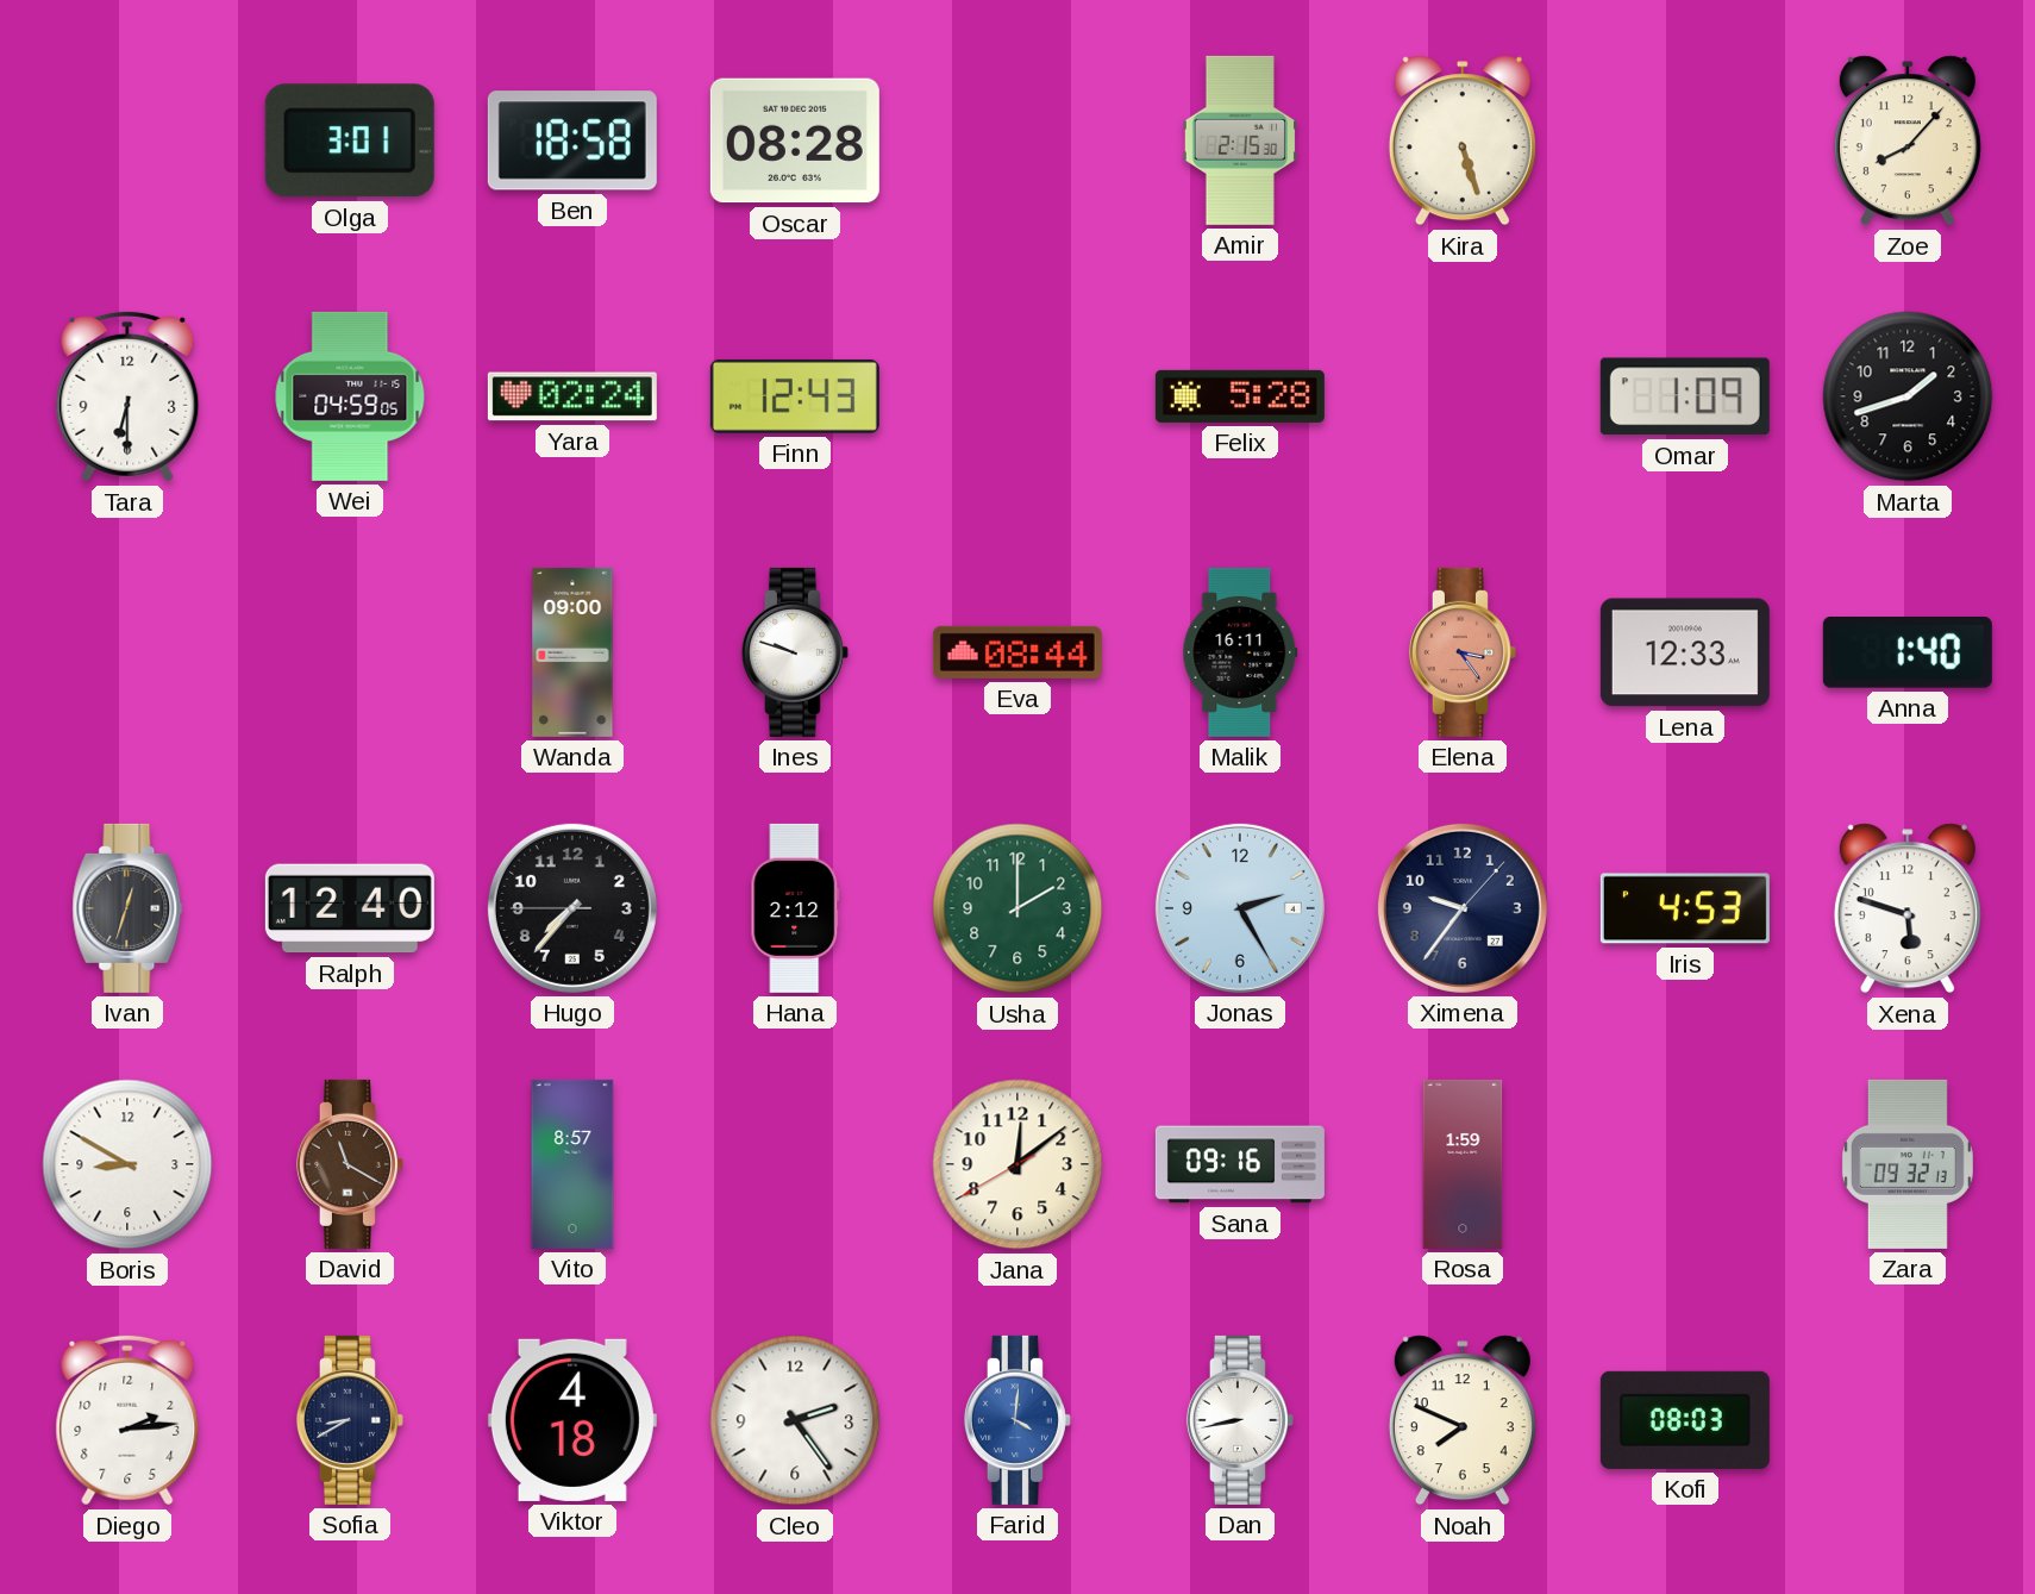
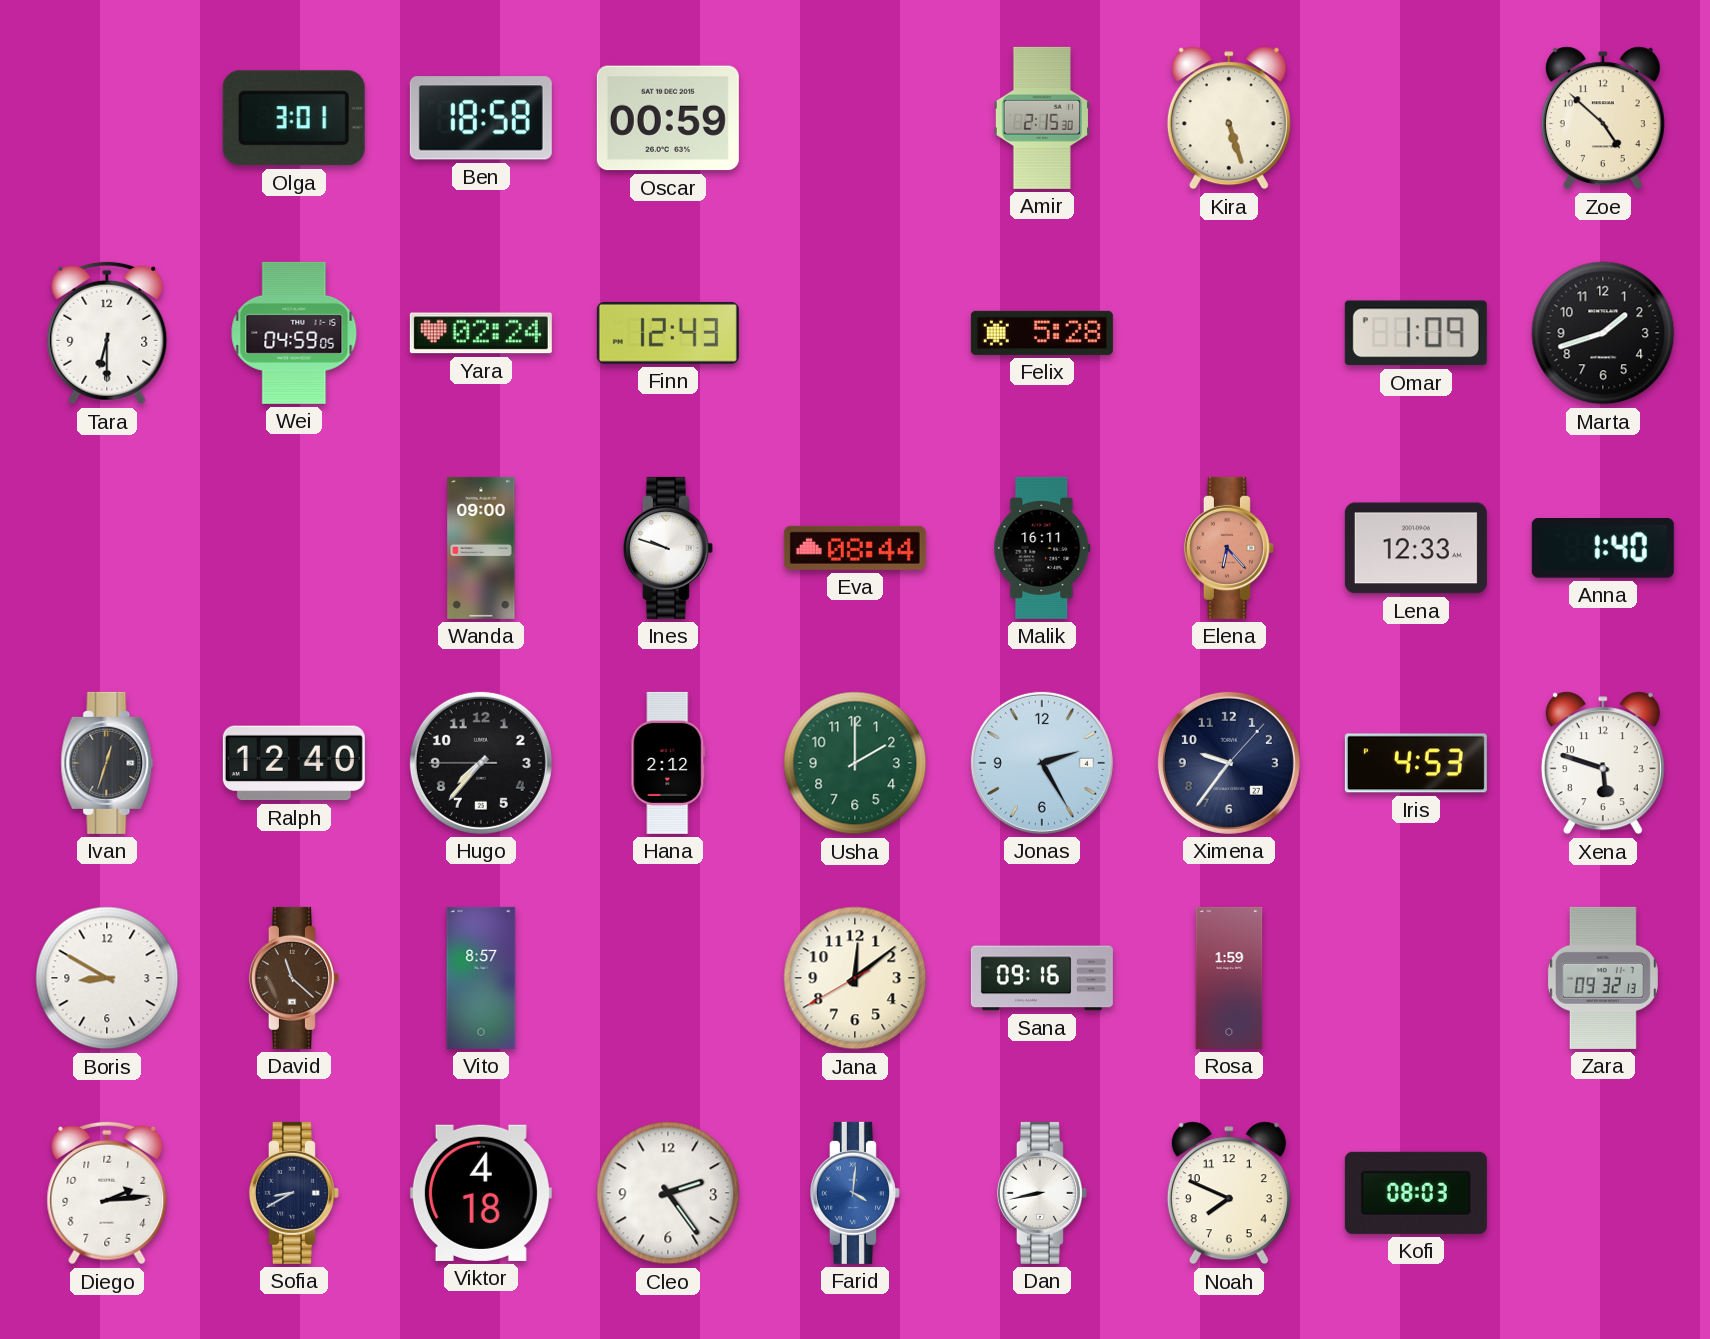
Oscar: 08:28 -> 00:59 (668, 118)
Zoe: 8:07 -> 4:52 (1603, 118)
Elena: 3:24 -> 6:23 (1229, 548)
David: 11:20 -> 11:22 (294, 978)
